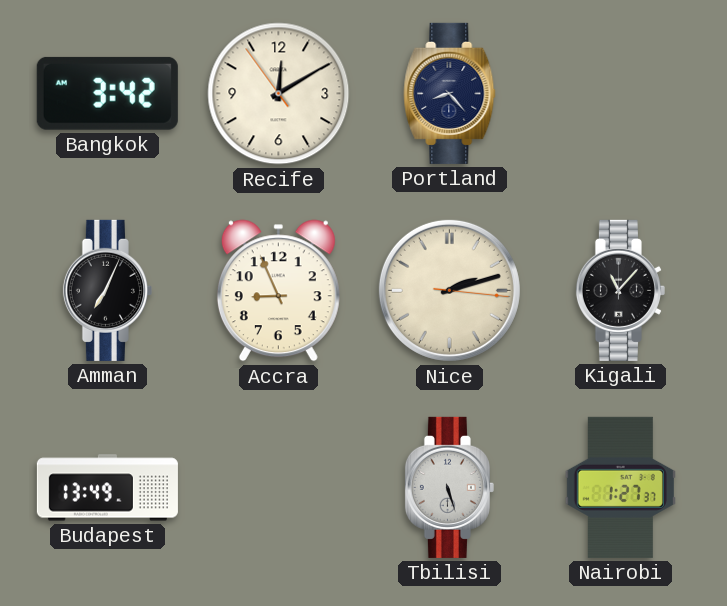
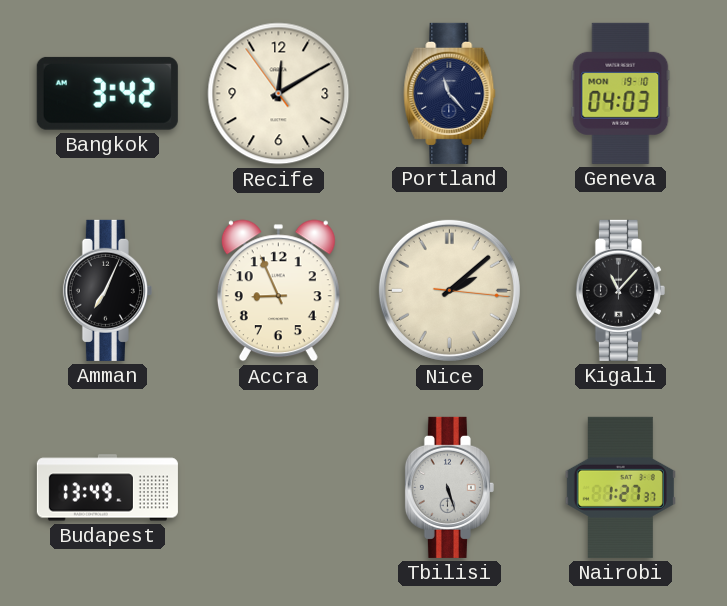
Portland: 8:23 -> 11:23 (450, 93)
Geneva: none -> 04:03 (621, 93)
Nice: 2:12 -> 2:08 (449, 290)
